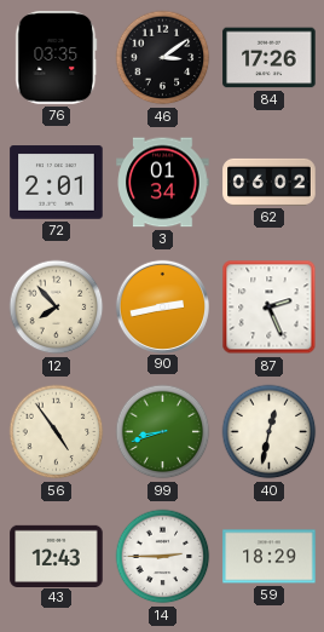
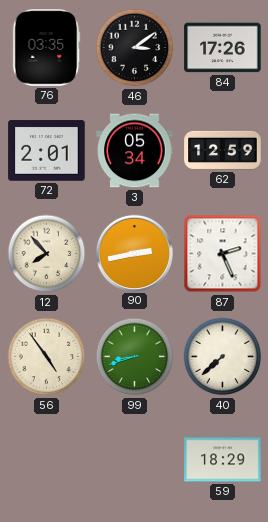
3: 01:34 -> 05:34 (135, 151)
62: 06:02 -> 12:59 (223, 150)
40: 12:32 -> 7:38 (223, 357)
43: 12:43 -> none (57, 556)
14: 2:45 -> none (163, 557)
